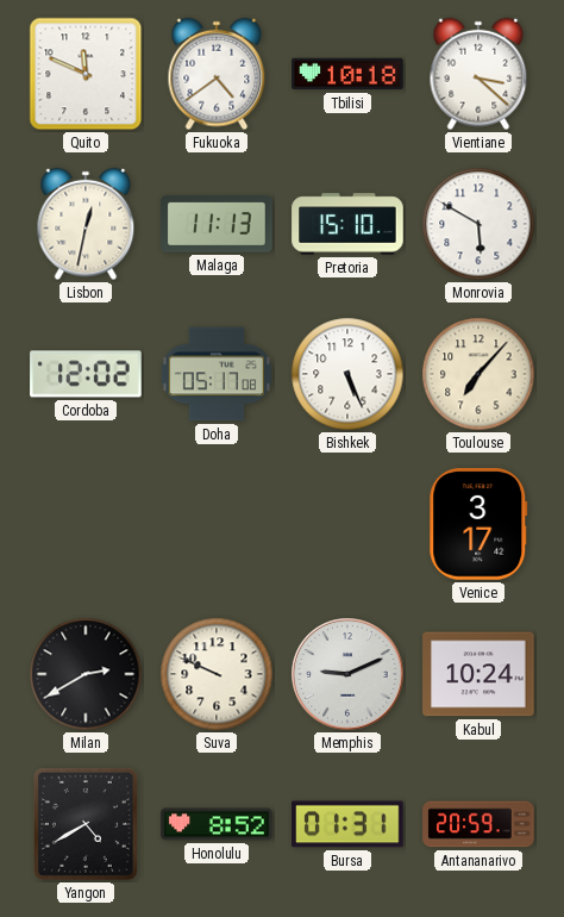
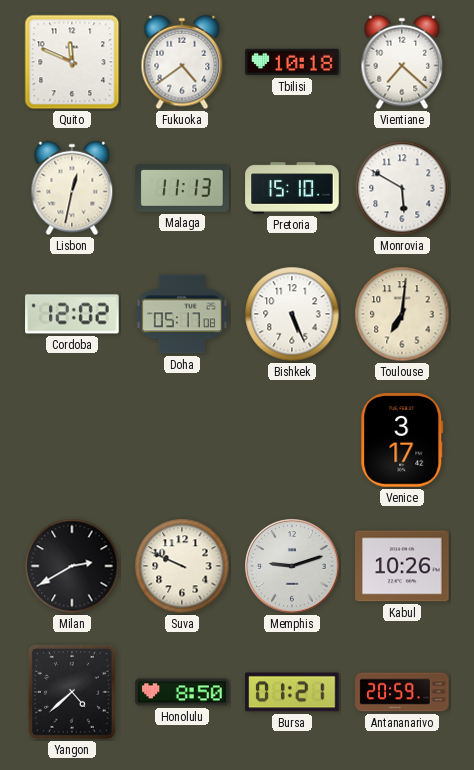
Vientiane: 3:22 -> 7:22 (402, 62)
Toulouse: 7:07 -> 7:01 (402, 314)
Memphis: 9:11 -> 9:12 (292, 566)
Kabul: 10:24 -> 10:26 (402, 566)
Yangon: 4:40 -> 4:38 (72, 692)
Honolulu: 8:52 -> 8:50 (182, 692)
Bursa: 01:31 -> 01:21 (292, 692)
